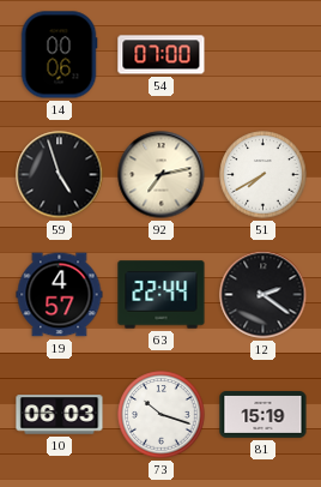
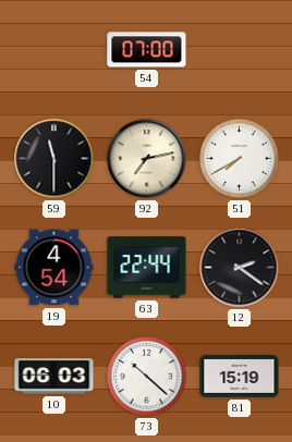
14: 00:06 -> none (59, 55)
59: 4:57 -> 11:30 (54, 159)
19: 4:57 -> 4:54 (54, 268)
73: 10:18 -> 10:22 (147, 377)
